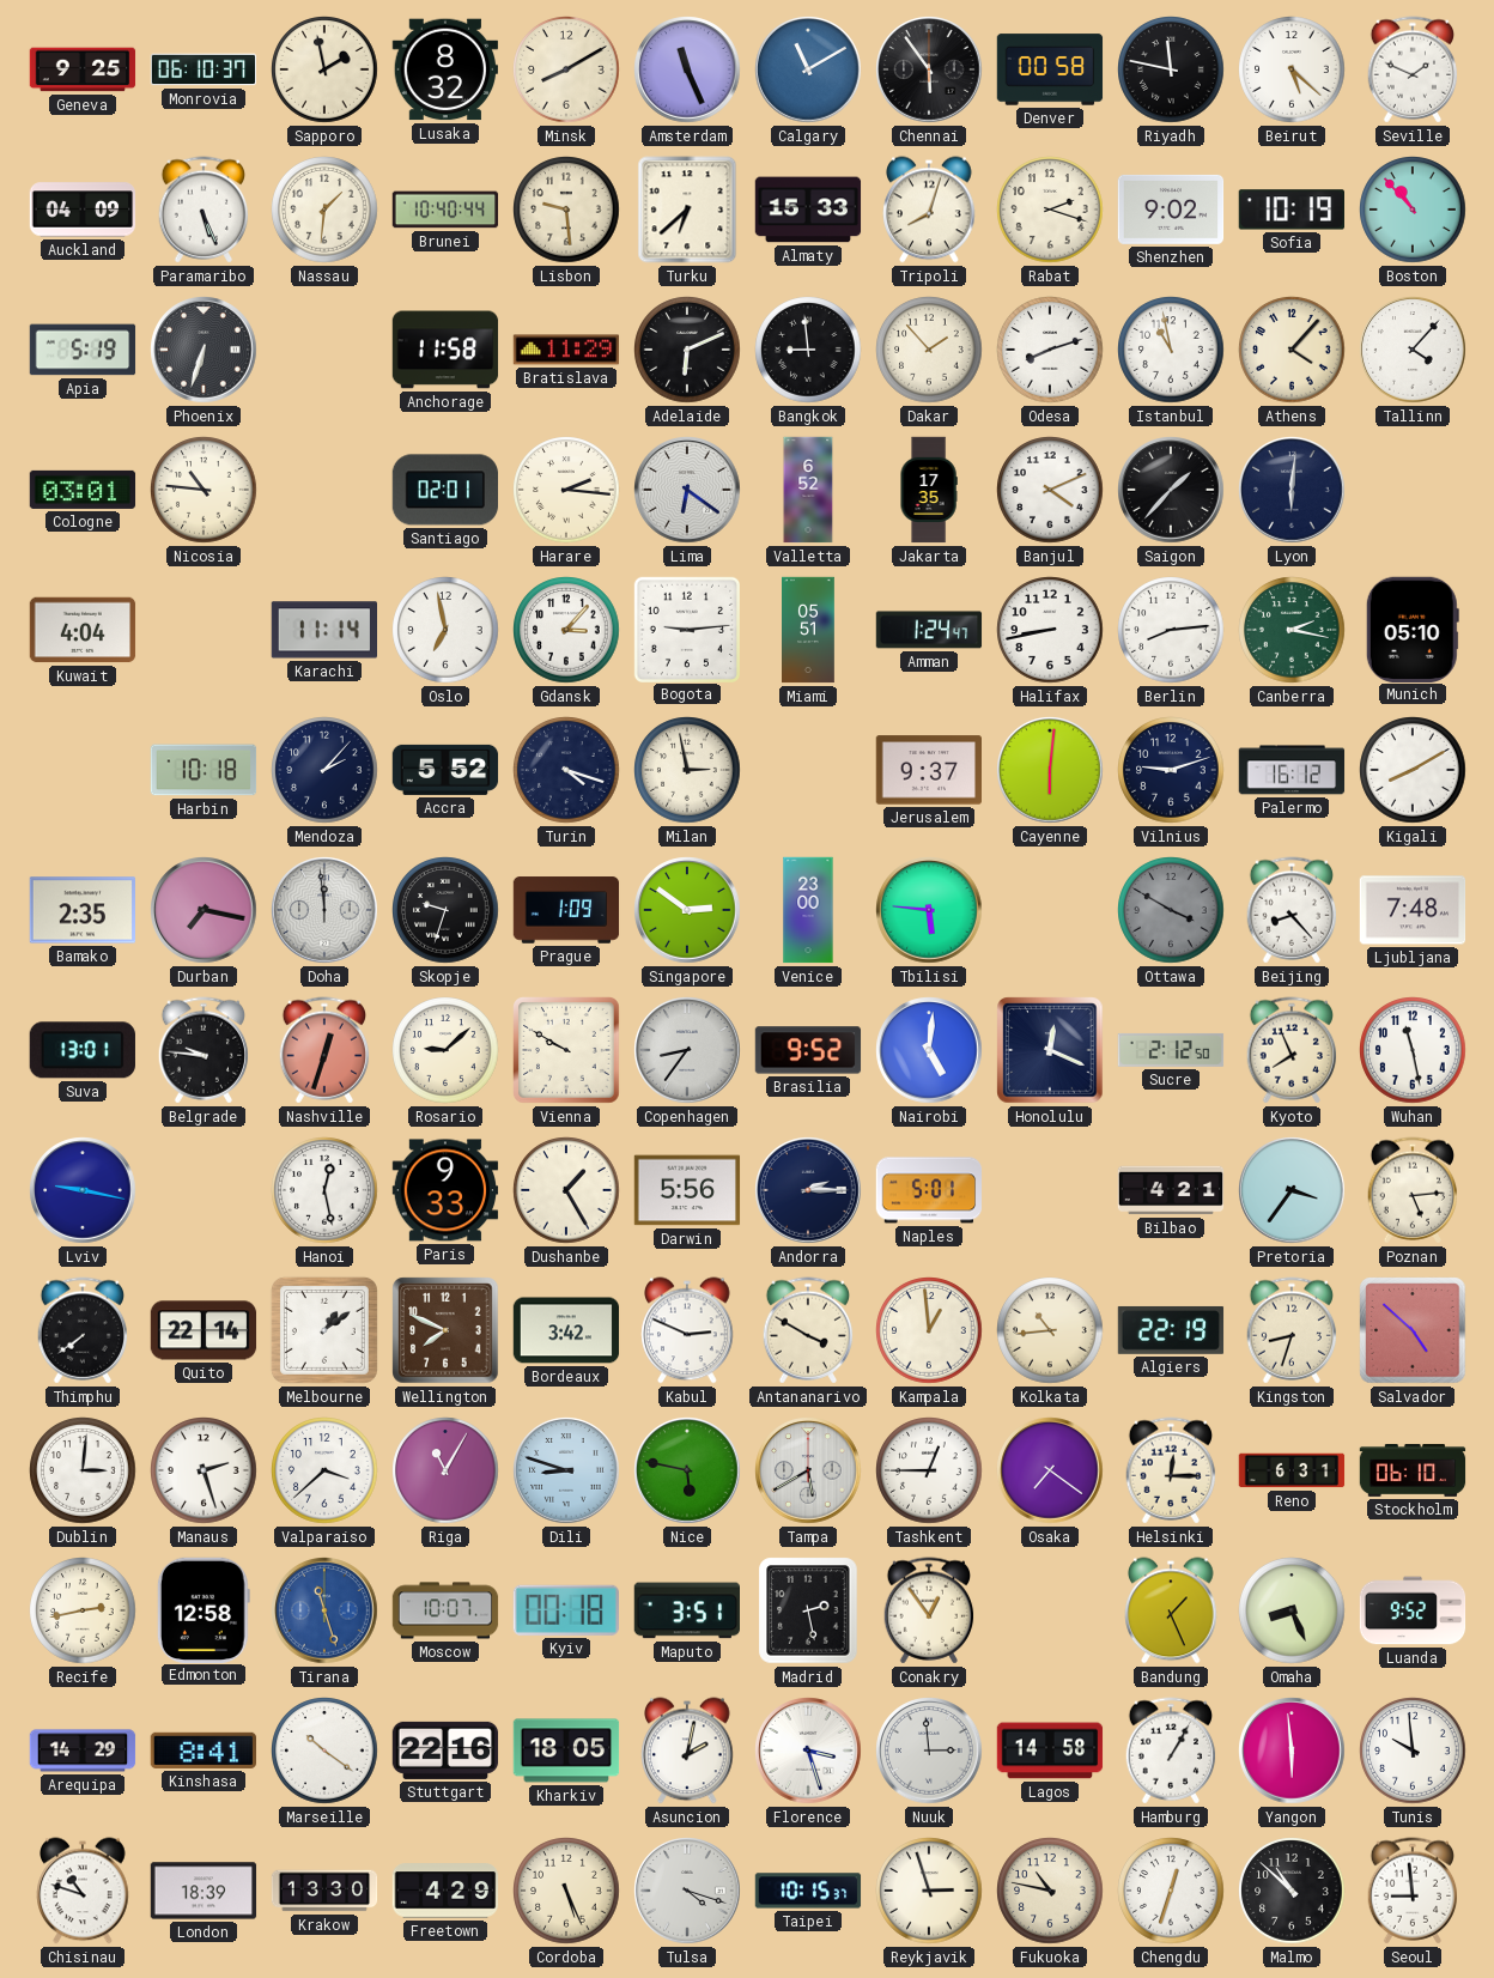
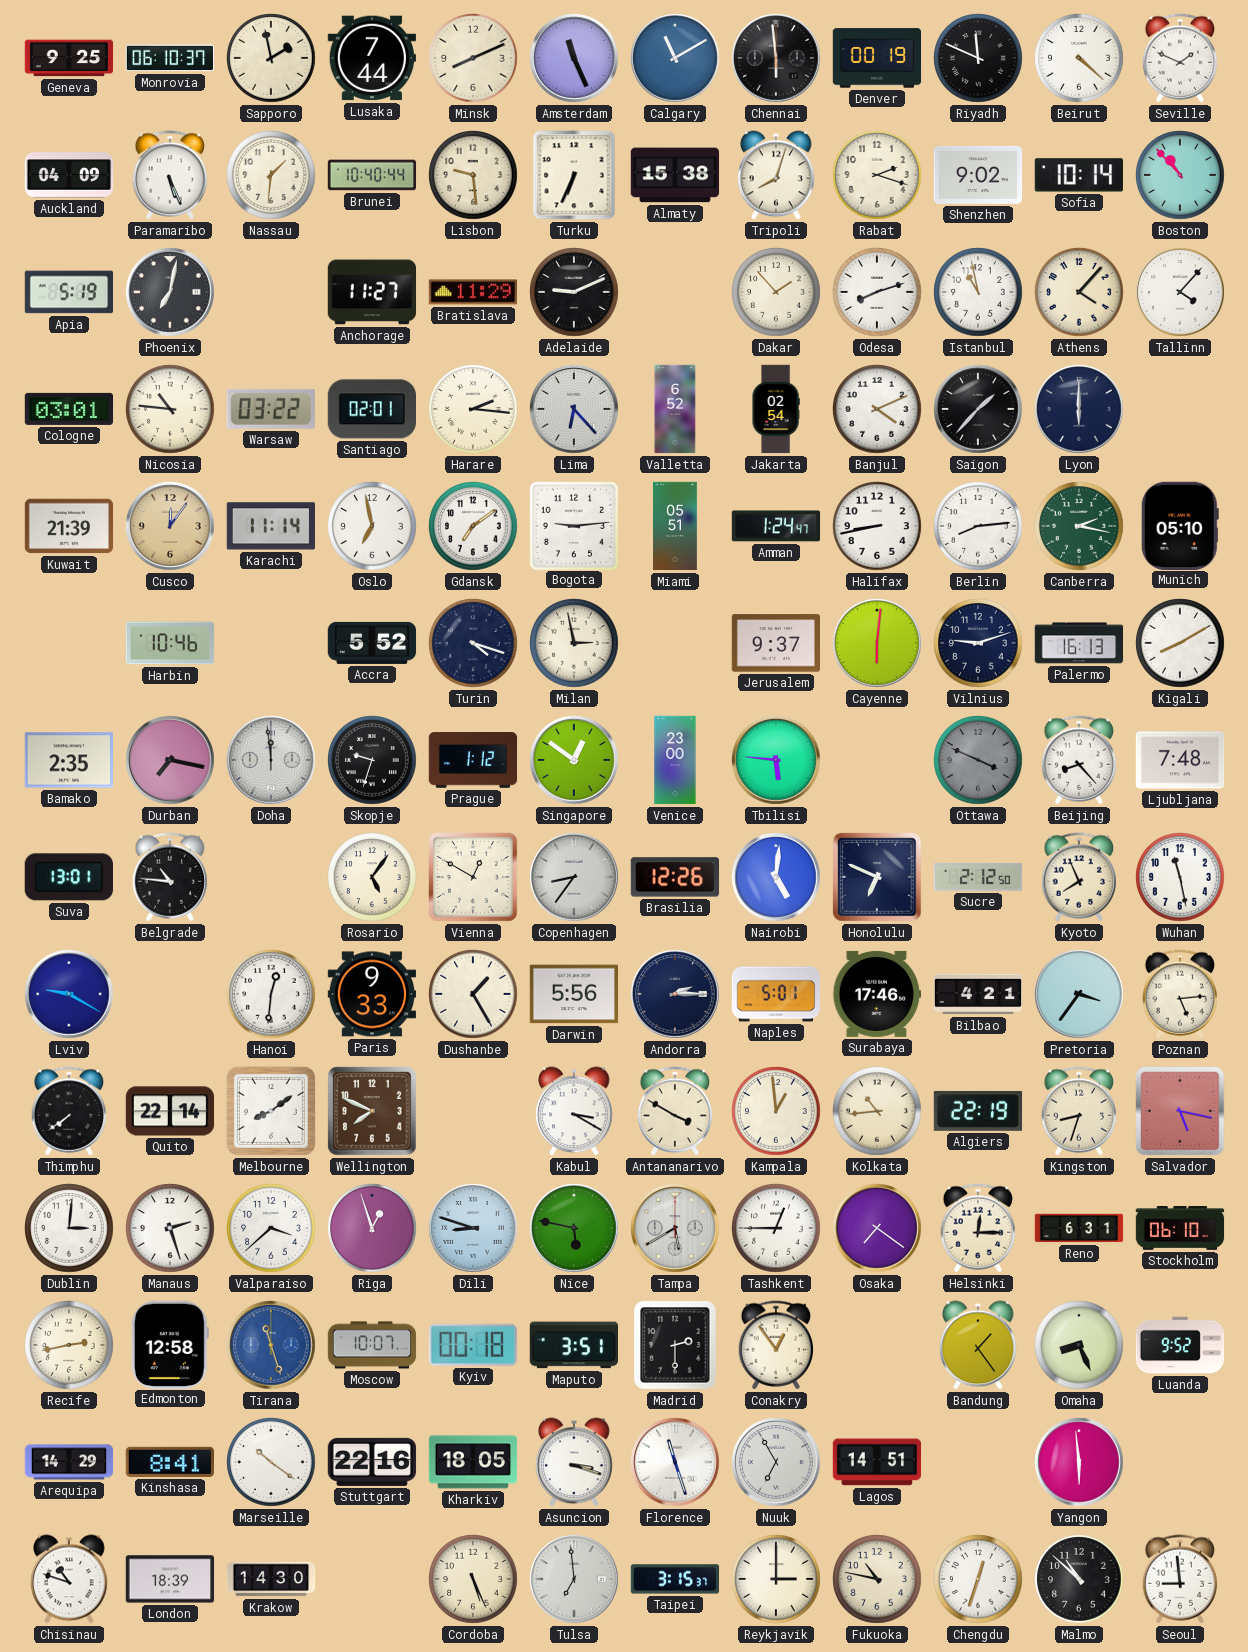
Lusaka: 8:32 -> 7:44 (371, 58)
Minsk: 8:10 -> 8:11 (473, 58)
Chennai: 5:54 -> 5:59 (776, 58)
Denver: 00:58 -> 00:19 (877, 58)
Riyadh: 11:47 -> 11:49 (978, 58)
Beirut: 5:22 -> 4:22 (1079, 58)
Turku: 6:38 -> 6:34 (574, 175)
Almaty: 15:33 -> 15:38 (675, 175)
Sofia: 10:19 -> 10:14 (1078, 175)
Phoenix: 6:33 -> 7:02 (170, 292)
Anchorage: 11:58 -> 11:27 (372, 292)
Adelaide: 6:11 -> 9:11 (574, 292)
Bangkok: 8:59 -> none (808, 350)
Warsaw: none -> 03:22 (271, 409)
Lima: 6:21 -> 6:23 (574, 409)
Jakarta: 17:35 -> 02:54 (776, 409)
Lyon: 6:01 -> 6:00 (1079, 409)
Kuwait: 4:04 -> 21:39 (69, 526)
Cusco: none -> 12:06 (170, 526)
Gdansk: 3:07 -> 7:09 (473, 526)
Harbin: 10:18 -> 10:46 (170, 643)
Mendoza: 2:07 -> none (324, 770)
Palermo: 16:12 -> 16:13 (1079, 643)
Prague: 1:09 -> 1:12 (473, 760)
Singapore: 2:51 -> 12:51 (574, 760)
Ottawa: 3:50 -> 3:49 (978, 760)
Belgrade: 9:46 -> 10:46 (170, 877)
Nashville: 12:33 -> none (324, 1050)
Rosario: 9:08 -> 5:06 (372, 877)
Vienna: 9:50 -> 12:50 (474, 878)
Brasilia: 9:52 -> 12:26 (675, 877)
Honolulu: 12:19 -> 6:49 (877, 877)
Lviv: 9:17 -> 9:20 (69, 994)
Hanoi: 12:28 -> 12:31 (271, 994)
Surabaya: none -> 17:46 (877, 994)
Melbourne: 1:09 -> 8:09 (271, 1111)
Bordeaux: 3:42 -> none (566, 1330)
Kabul: 2:49 -> 3:20 (574, 1111)
Salvador: 4:52 -> 5:17 (1180, 1111)
Riga: 11:05 -> 12:57 (372, 1228)
Madrid: 2:28 -> 2:30 (675, 1345)
Bandung: 1:26 -> 1:24 (978, 1345)
Asuncion: 2:02 -> 3:18 (574, 1462)
Florence: 3:27 -> 11:27 (675, 1462)
Nuuk: 2:59 -> 6:55 (776, 1462)
Lagos: 14:58 -> 14:51 (877, 1462)
Hamburg: 1:05 -> none (1171, 1751)
Tunis: 9:59 -> none (1413, 1751)
Krakow: 13:30 -> 14:30 (271, 1579)
Freetown: 4:29 -> none (445, 1891)
Tulsa: 4:18 -> 6:59 (574, 1579)
Taipei: 10:15 -> 3:15 (675, 1579)
Reykjavik: 2:57 -> 3:00 (776, 1579)
